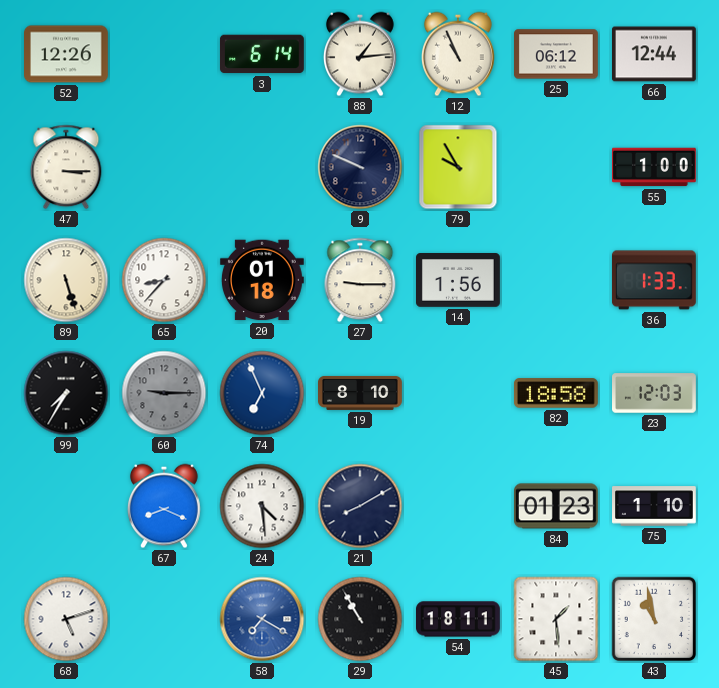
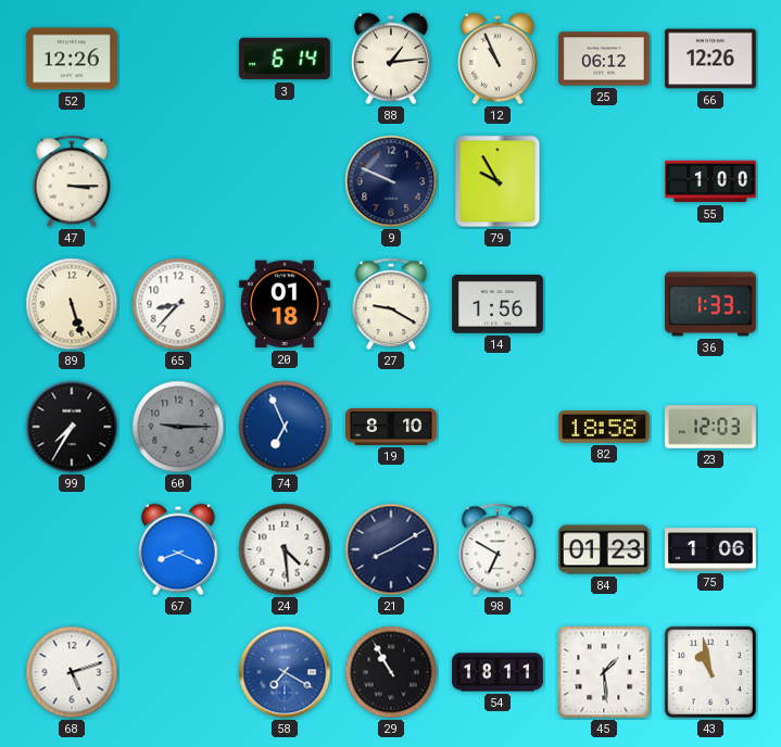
66: 12:44 -> 12:26 (711, 59)
27: 9:15 -> 9:20 (391, 304)
98: none -> 6:50 (497, 549)
75: 1:10 -> 1:06 (711, 549)
